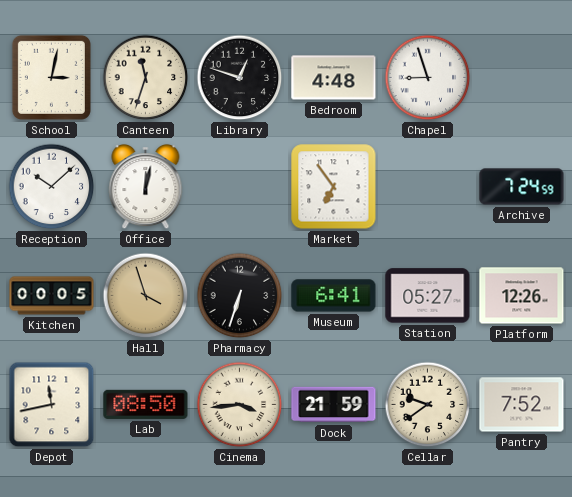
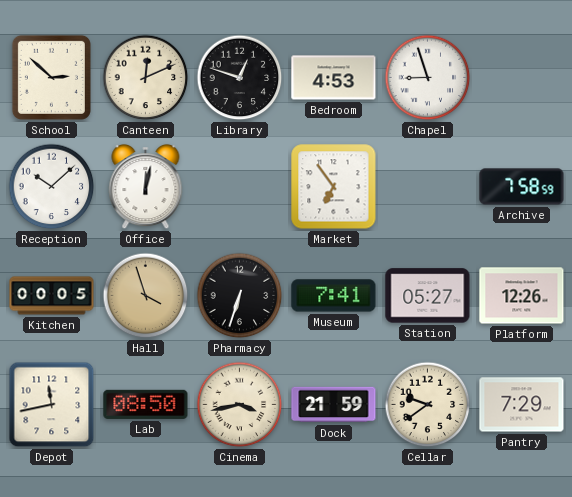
School: 3:02 -> 2:52 (51, 77)
Canteen: 11:33 -> 12:11 (146, 78)
Bedroom: 4:48 -> 4:53 (334, 78)
Archive: 7:24 -> 7:58 (522, 187)
Museum: 6:41 -> 7:41 (334, 296)
Cinema: 3:44 -> 3:43 (240, 405)
Pantry: 7:52 -> 7:29 (522, 405)
